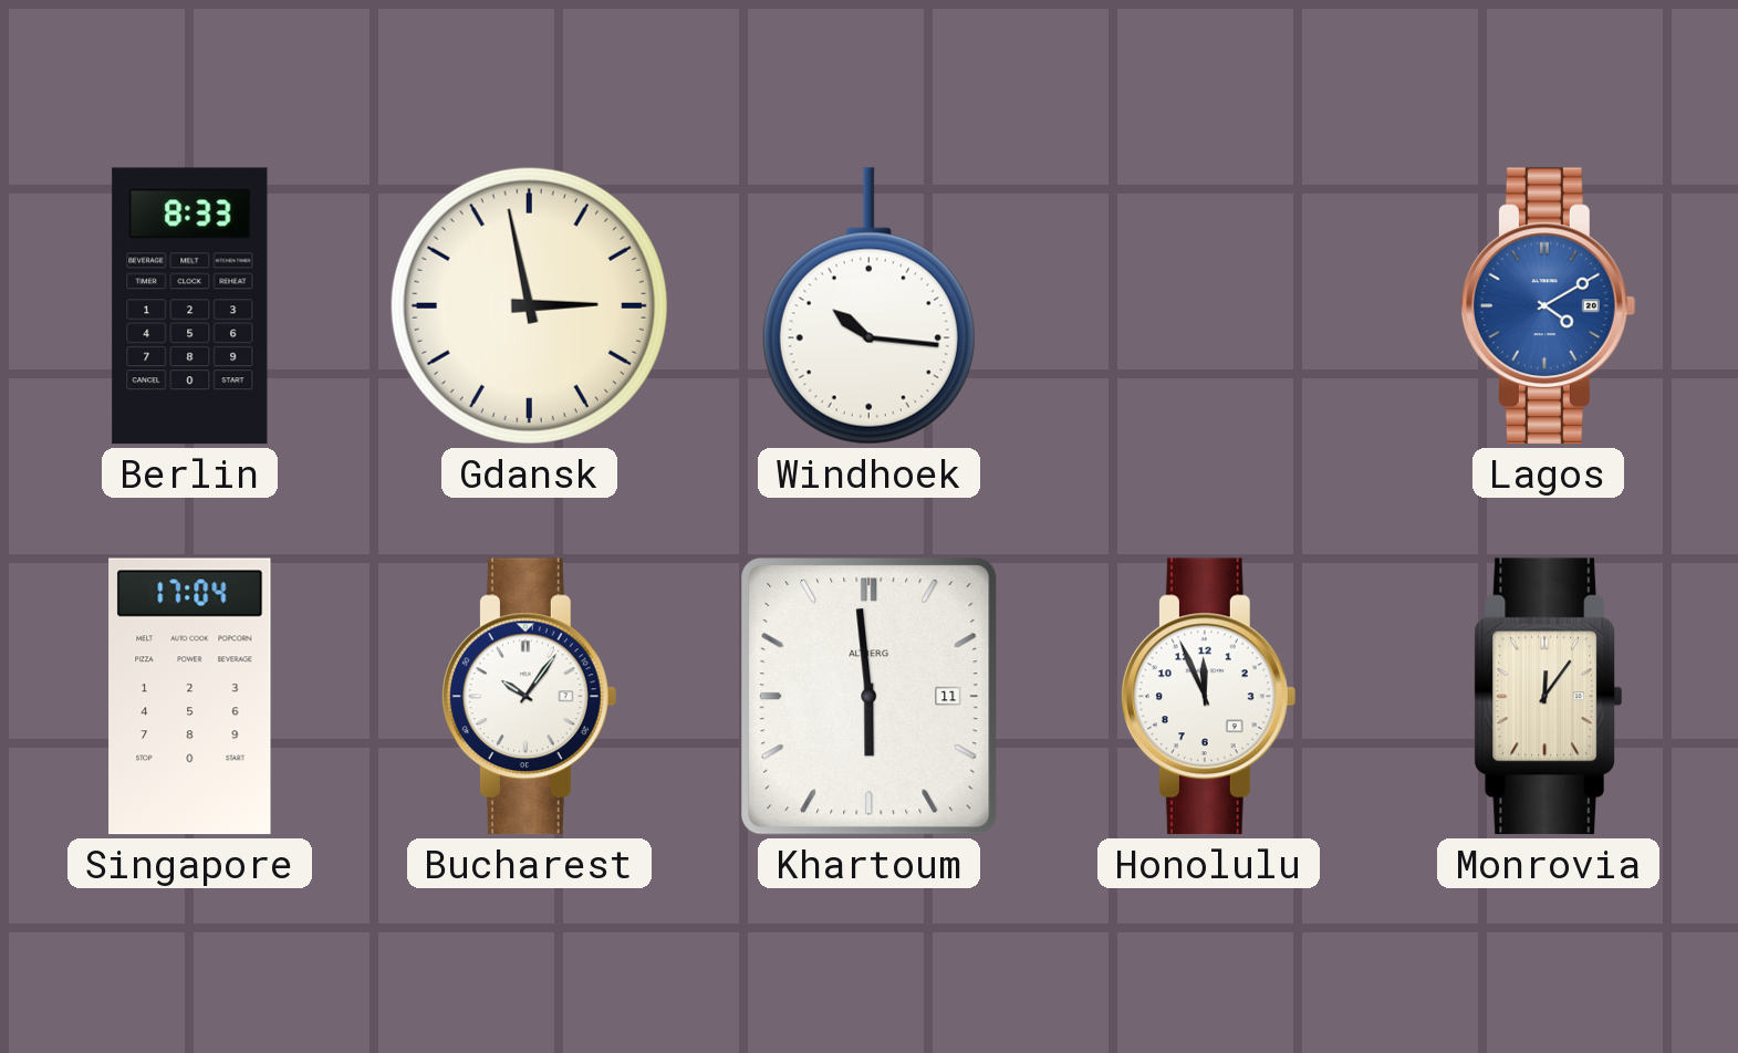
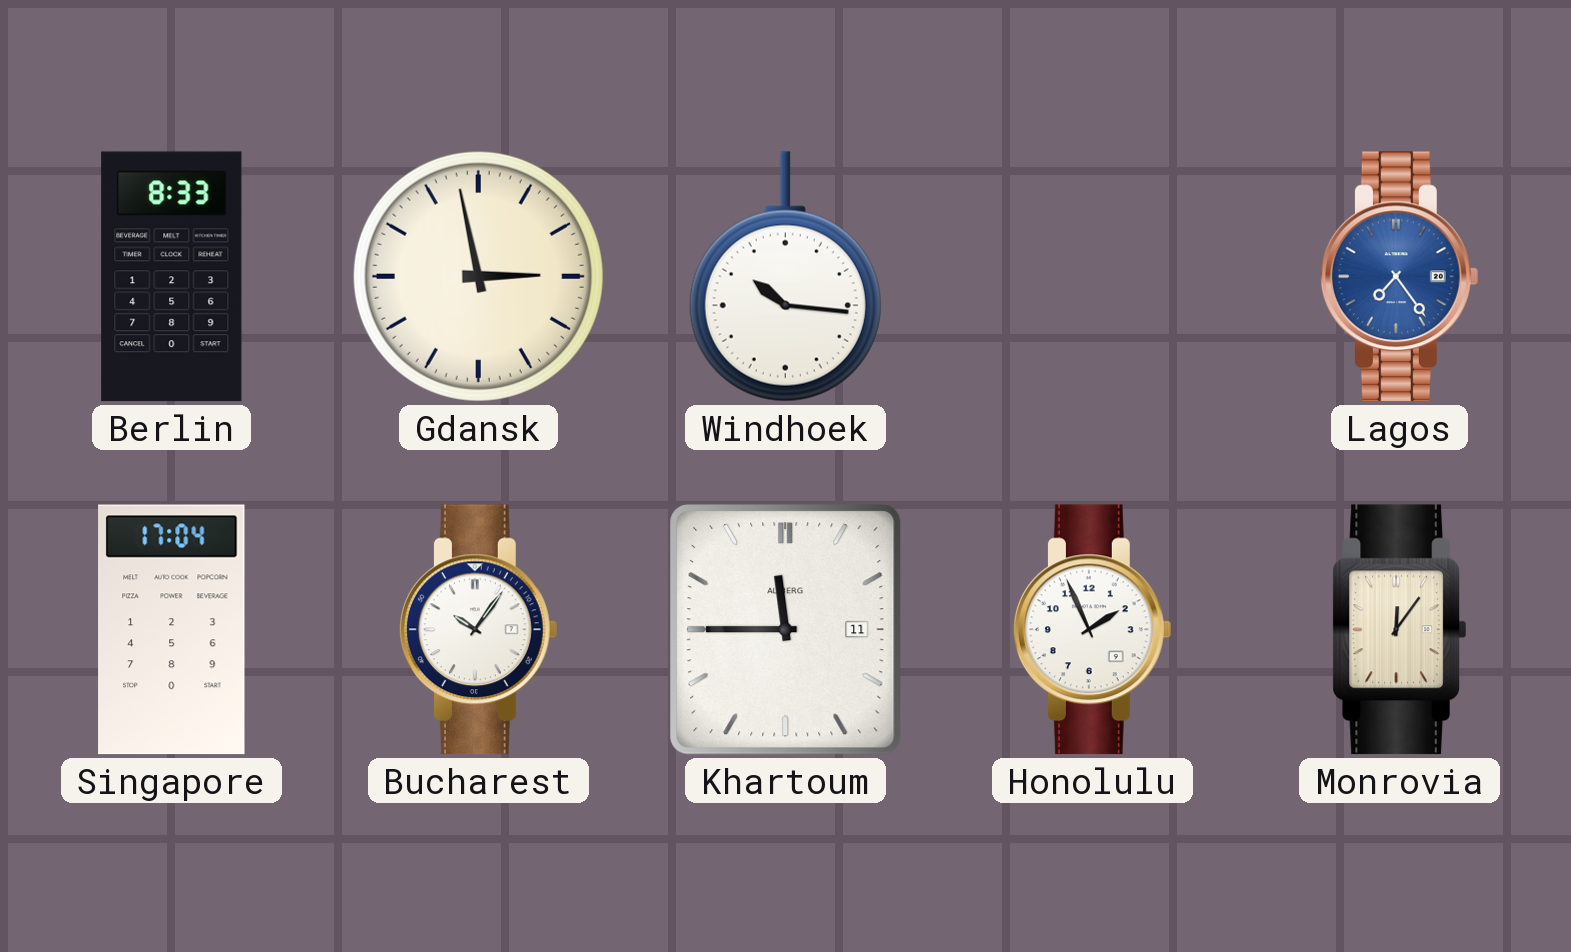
Lagos: 4:10 -> 7:24 (1399, 277)
Khartoum: 5:59 -> 11:45 (786, 630)
Honolulu: 11:56 -> 1:56 (1092, 630)
